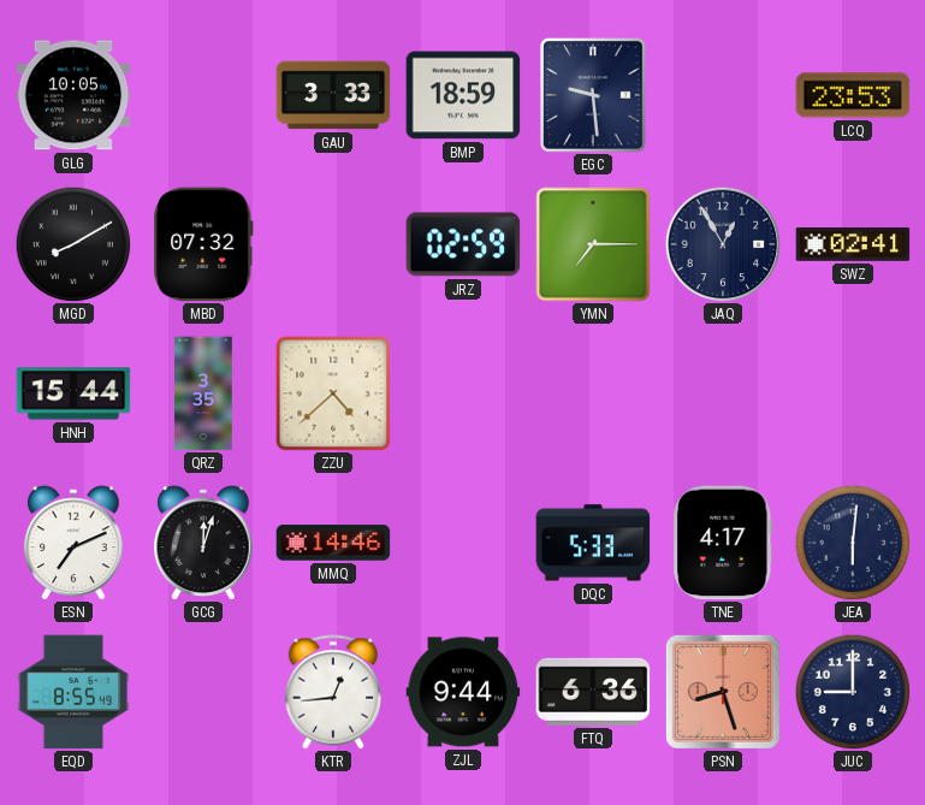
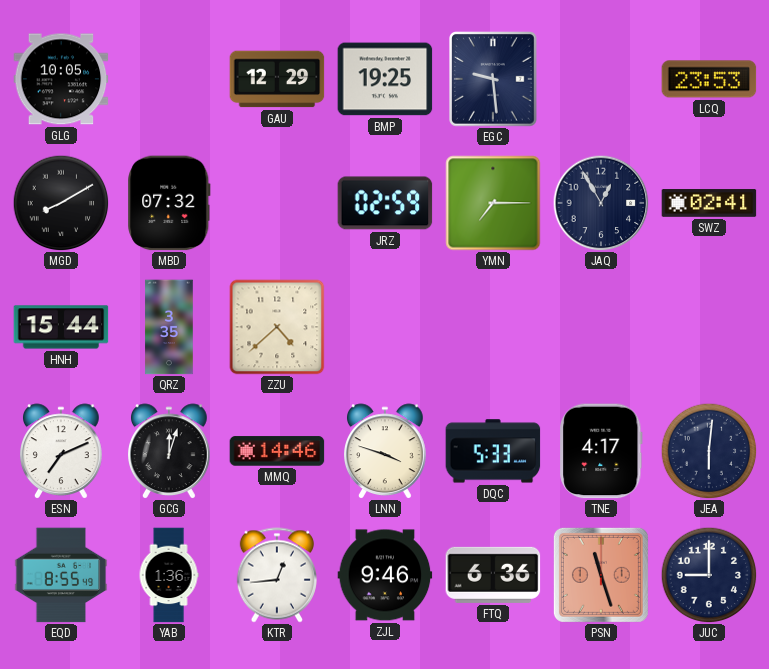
GAU: 3:33 -> 12:29 (277, 79)
BMP: 18:59 -> 19:25 (385, 79)
LNN: none -> 3:48 (386, 451)
YAB: none -> 1:36 (169, 575)
ZJL: 9:44 -> 9:46 (385, 575)
PSN: 8:27 -> 11:27 (601, 575)
